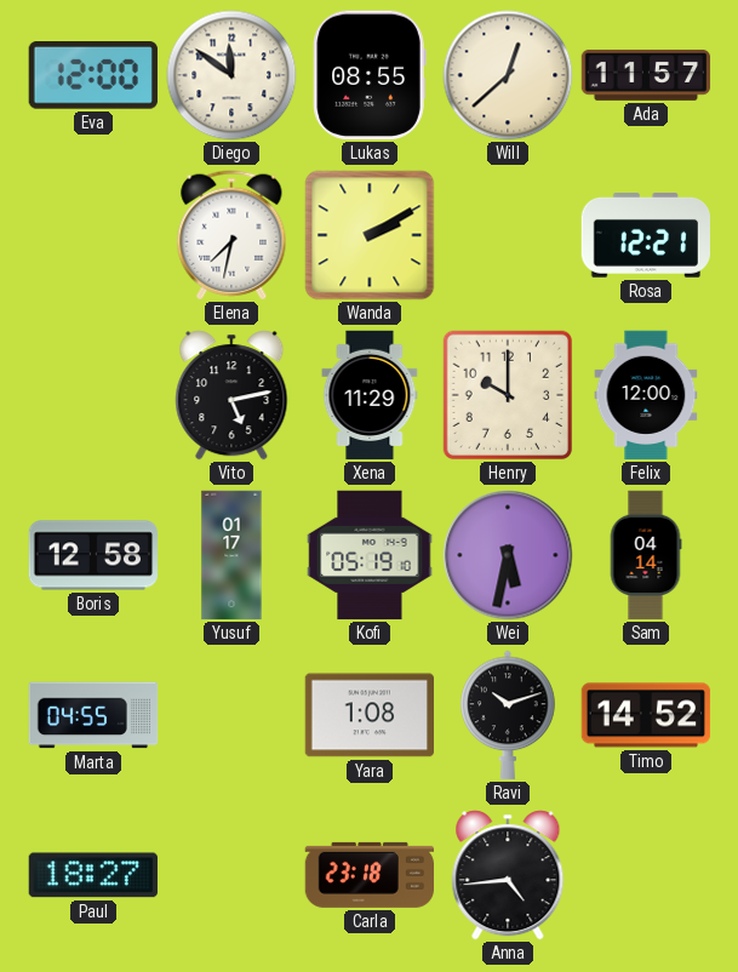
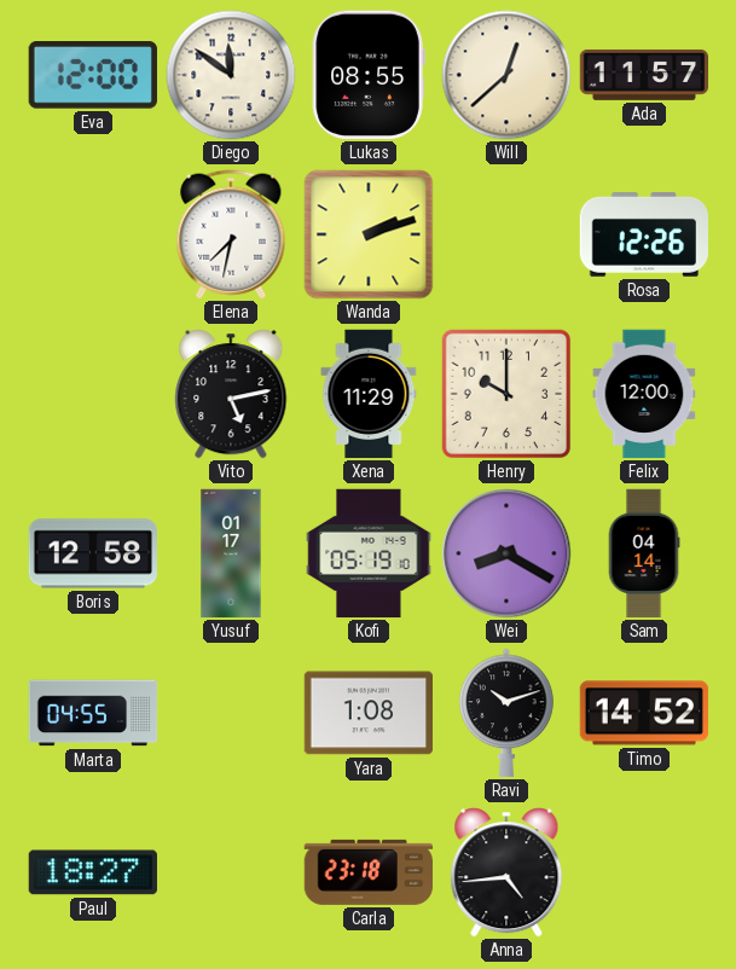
Wanda: 2:10 -> 2:12 (369, 234)
Rosa: 12:21 -> 12:26 (643, 236)
Wei: 5:32 -> 8:20 (506, 553)
